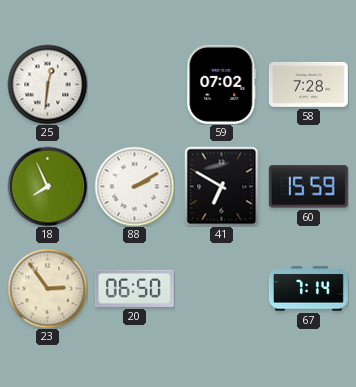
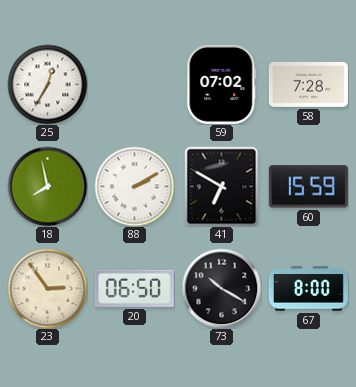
25: 12:31 -> 12:35 (47, 84)
18: 7:56 -> 7:58 (47, 186)
73: none -> 10:20 (221, 288)
67: 7:14 -> 8:00 (308, 289)
